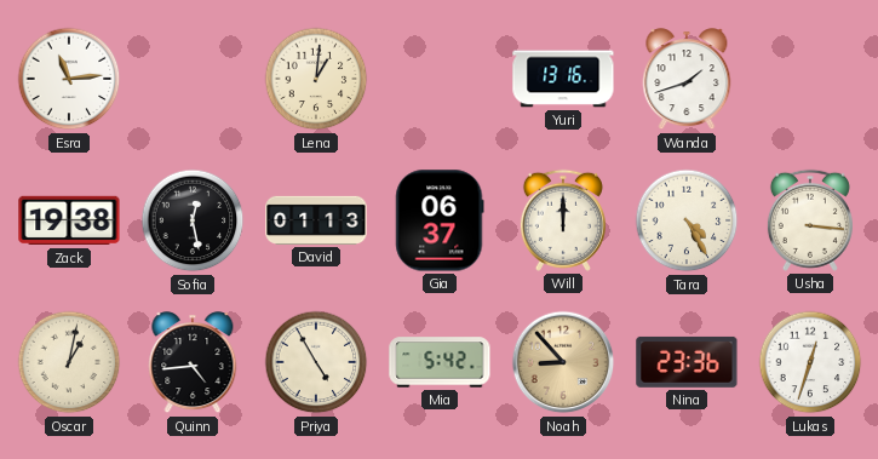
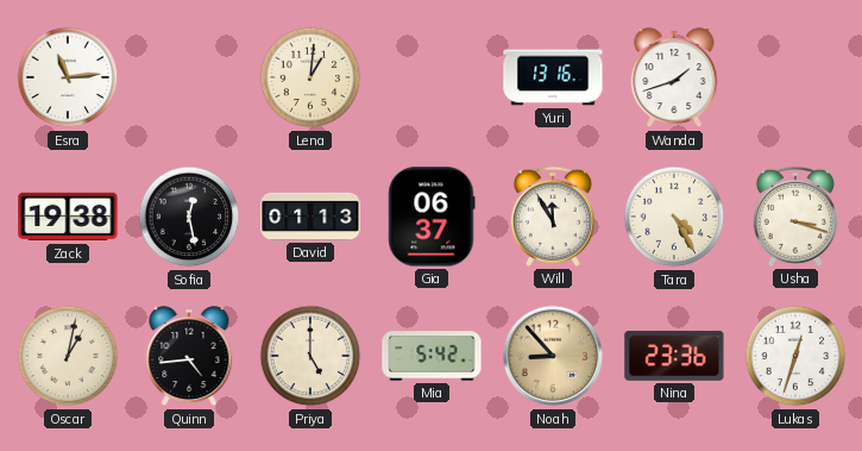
Will: 12:00 -> 11:55 (553, 217)
Usha: 3:16 -> 3:18 (795, 217)
Priya: 4:55 -> 5:00 (310, 356)
